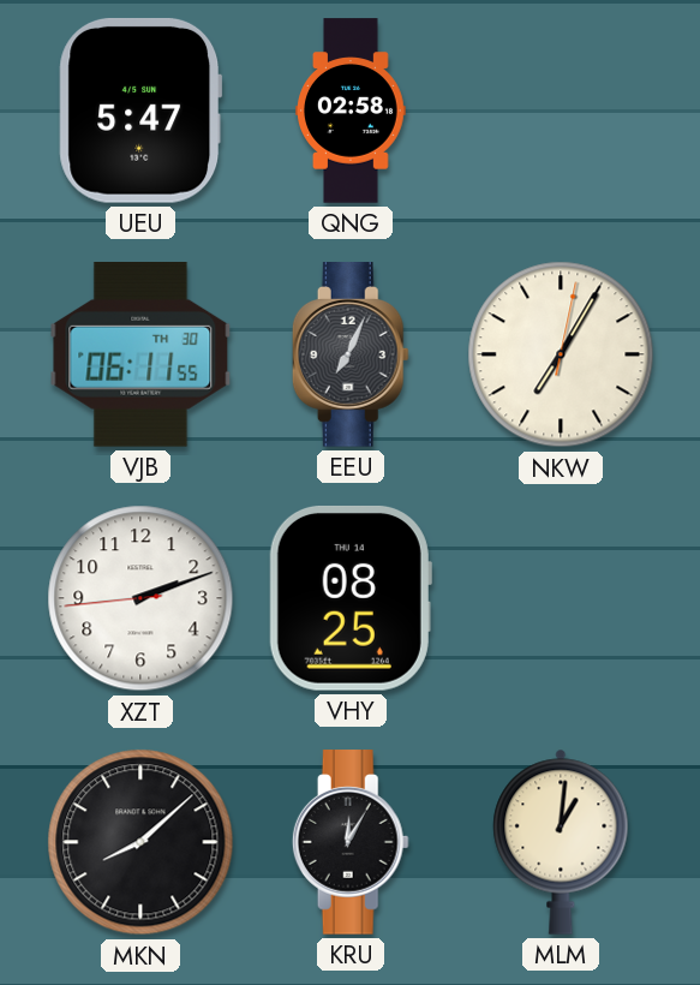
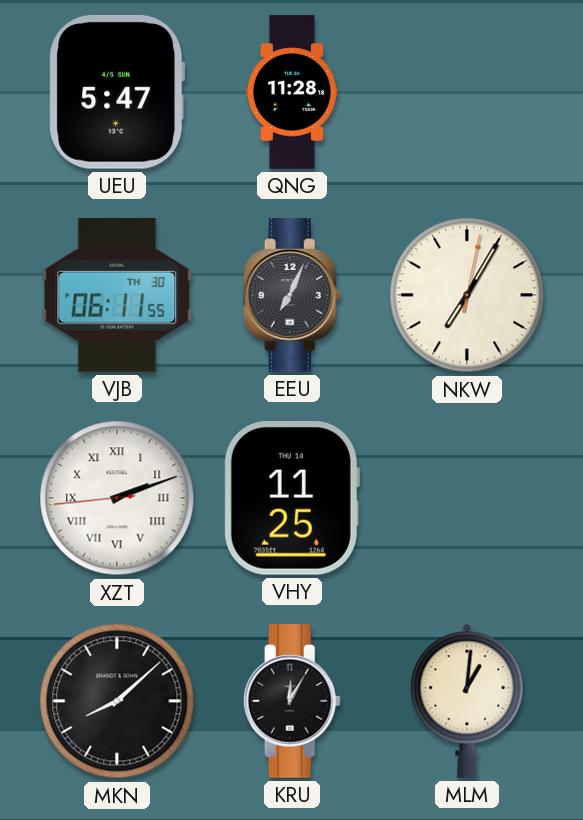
QNG: 02:58 -> 11:28 (293, 92)
XZT numerals: Arabic -> Roman (117, 498)
VHY: 08:25 -> 11:25 (292, 498)
